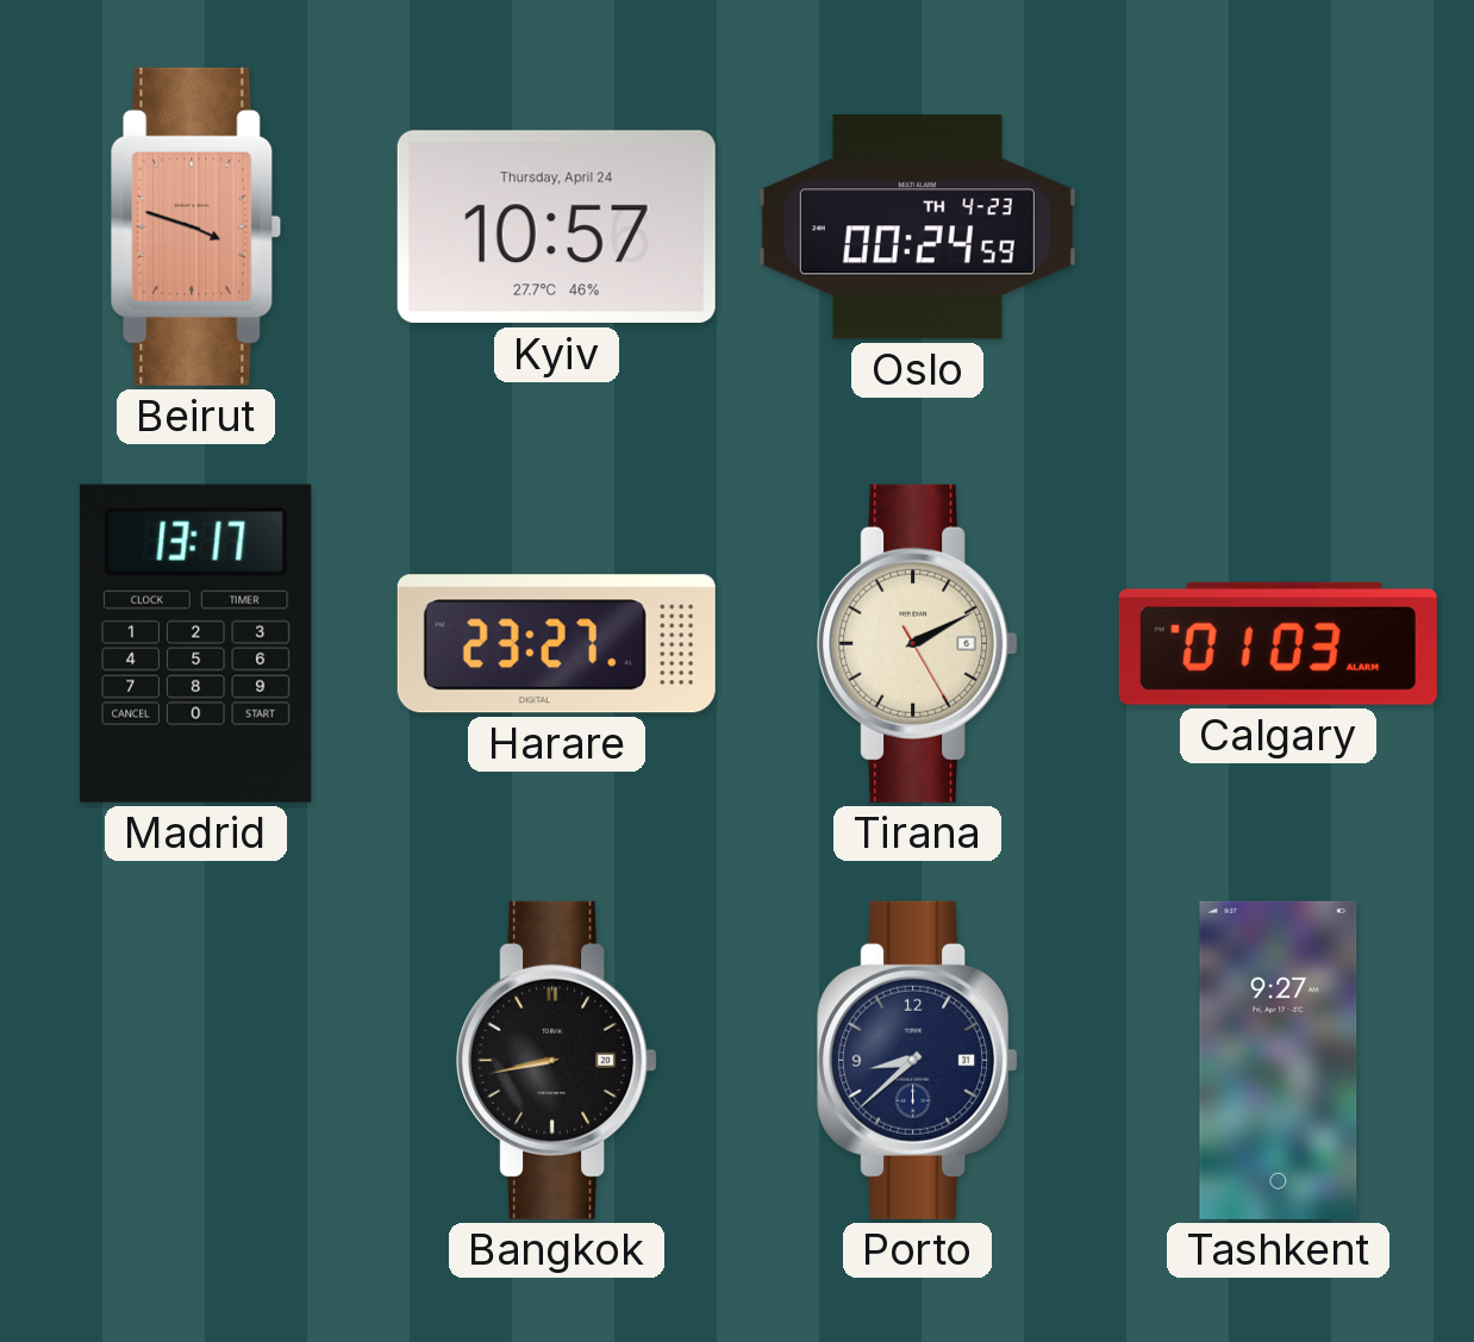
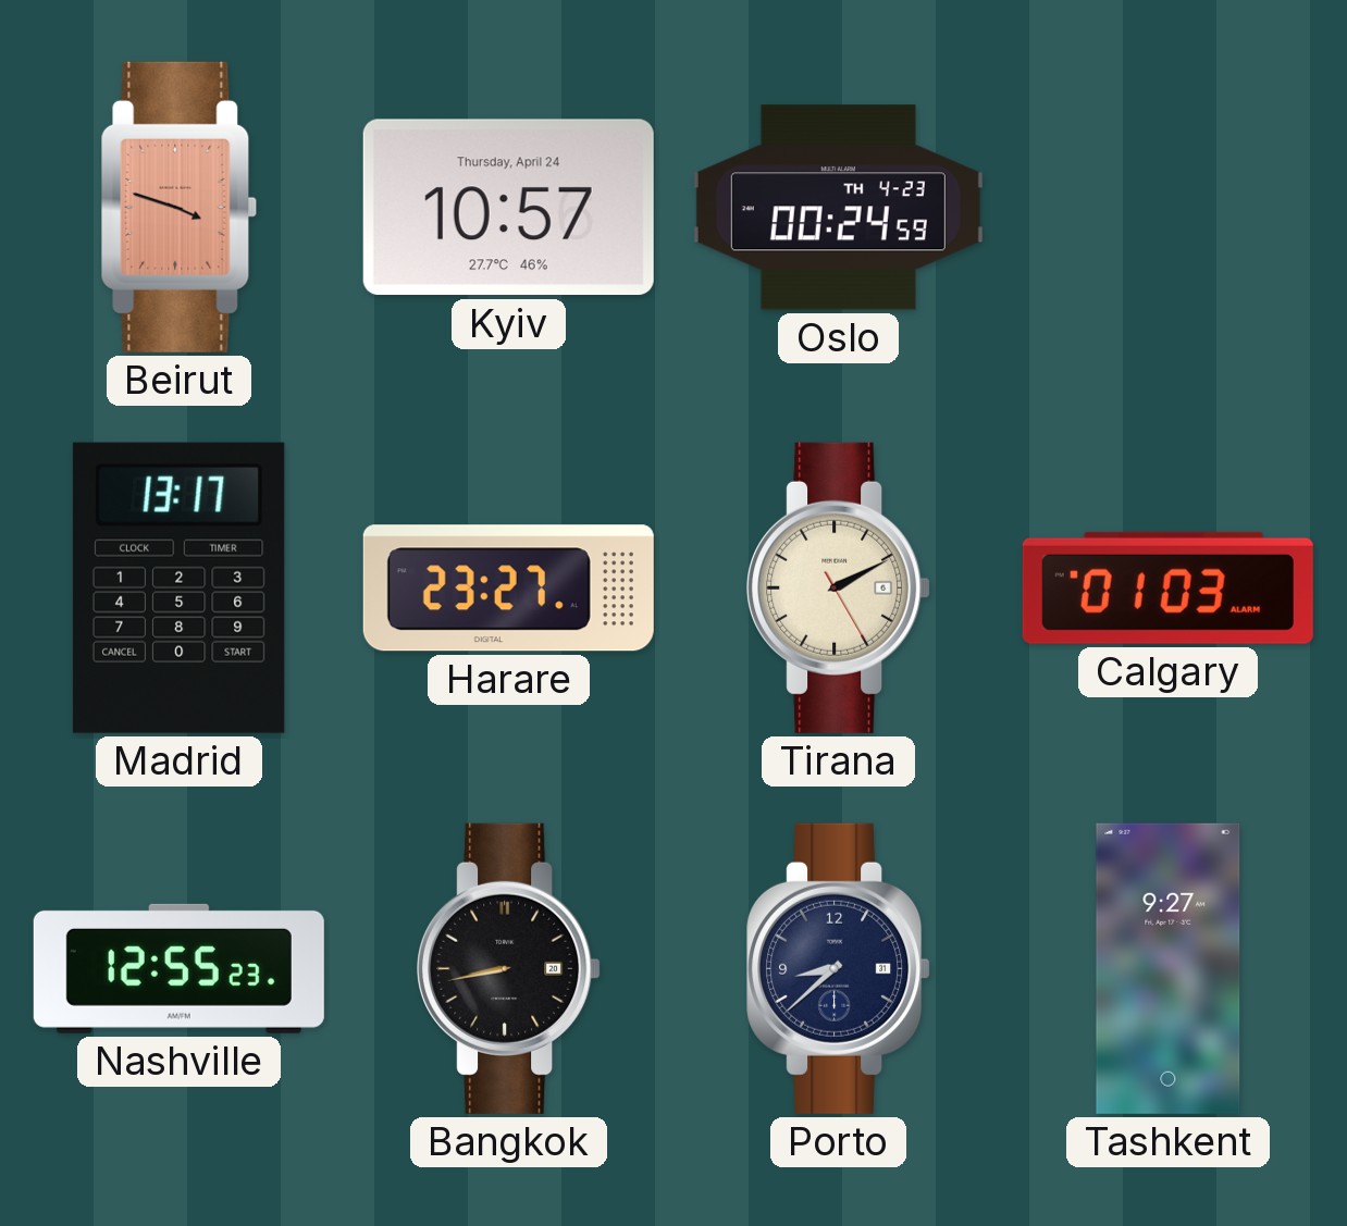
Nashville: none -> 12:55 (178, 968)
